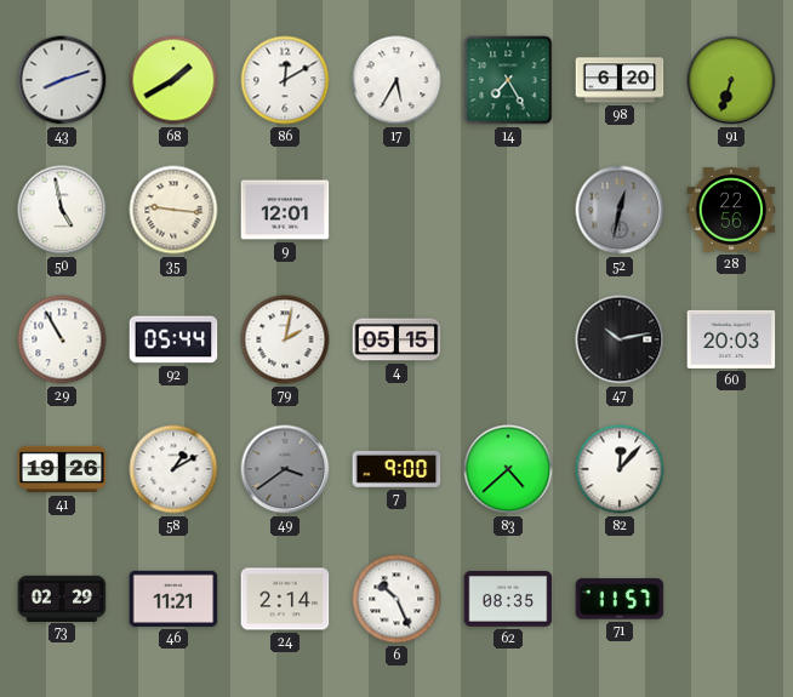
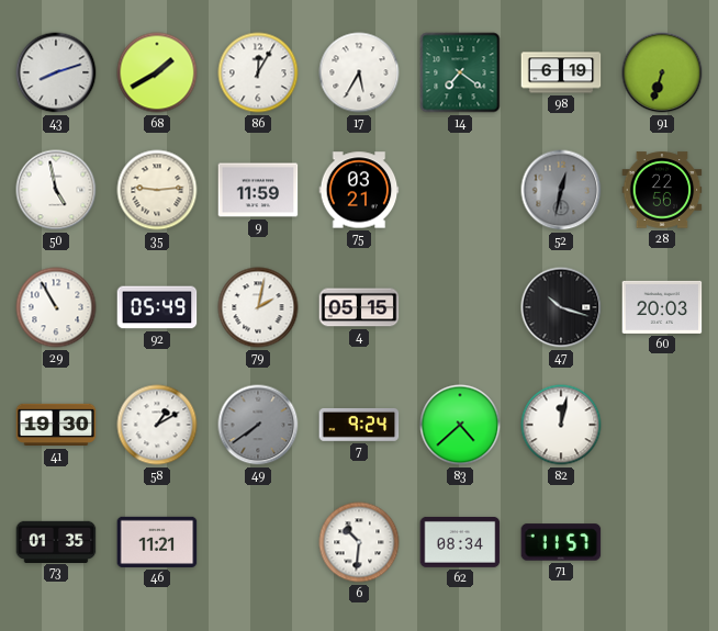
86: 12:10 -> 12:05 (258, 72)
14: 7:25 -> 7:21 (460, 72)
98: 6:20 -> 6:19 (561, 72)
35: 9:16 -> 9:14 (157, 190)
9: 12:01 -> 11:59 (258, 190)
75: none -> 03:21 (359, 190)
92: 05:44 -> 05:49 (157, 307)
47: 10:13 -> 10:18 (561, 307)
41: 19:26 -> 19:30 (56, 425)
49: 3:39 -> 7:39 (258, 425)
7: 9:00 -> 9:24 (359, 425)
82: 12:07 -> 12:02 (561, 425)
73: 02:29 -> 01:35 (56, 541)
24: 2:14 -> none (285, 599)
6: 10:26 -> 10:31 (359, 542)
62: 08:35 -> 08:34 (460, 542)
